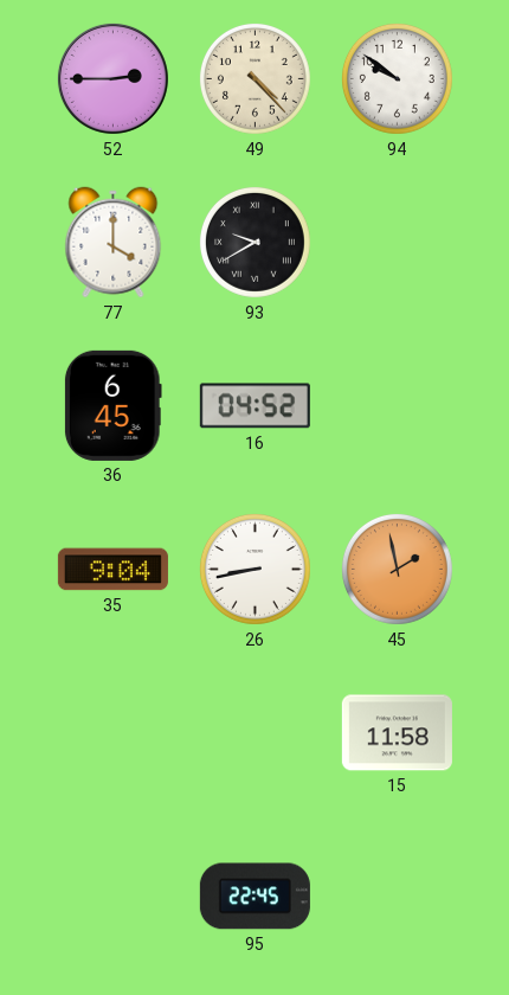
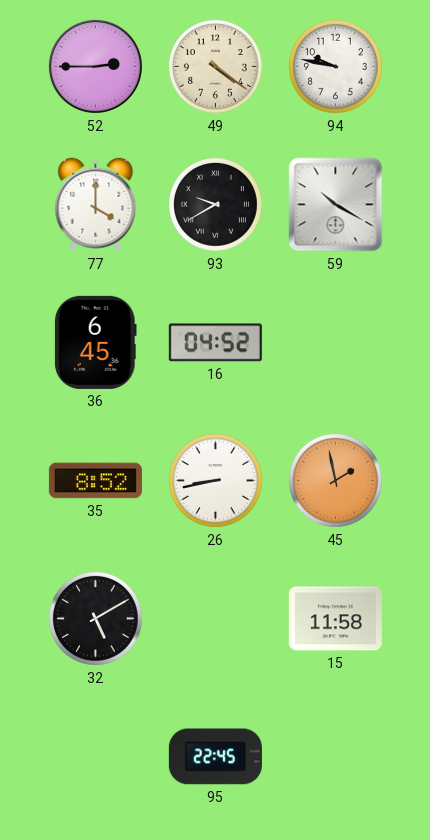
49: 4:23 -> 4:21 (215, 66)
94: 9:51 -> 9:47 (335, 66)
59: none -> 10:20 (336, 205)
35: 9:04 -> 8:52 (95, 481)
32: none -> 5:10 (95, 618)
